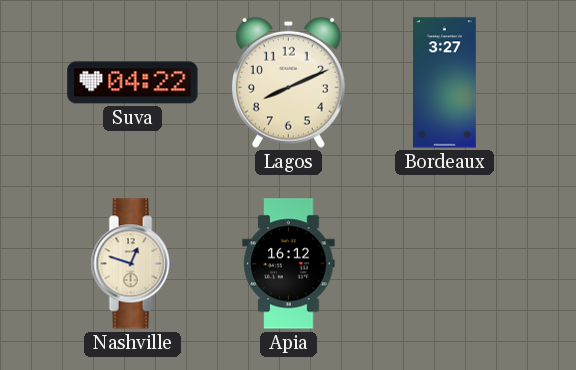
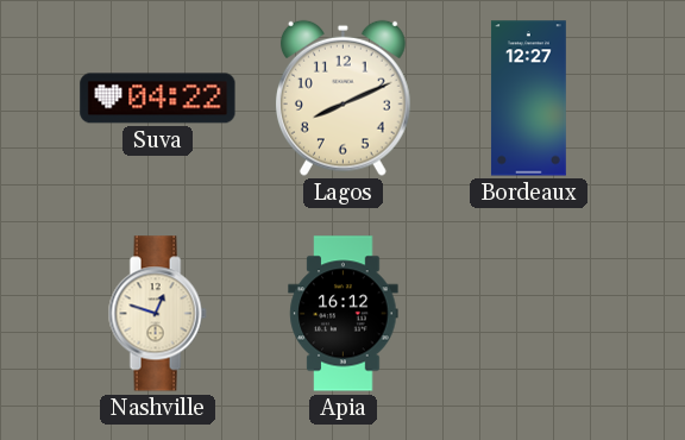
Bordeaux: 3:27 -> 12:27 (528, 99)
